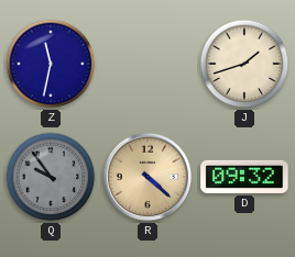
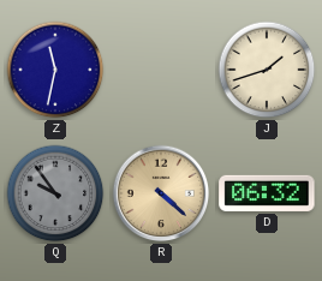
D: 09:32 -> 06:32 (267, 193)
